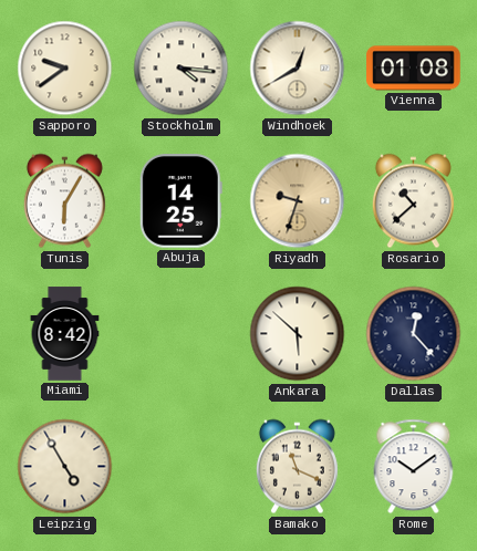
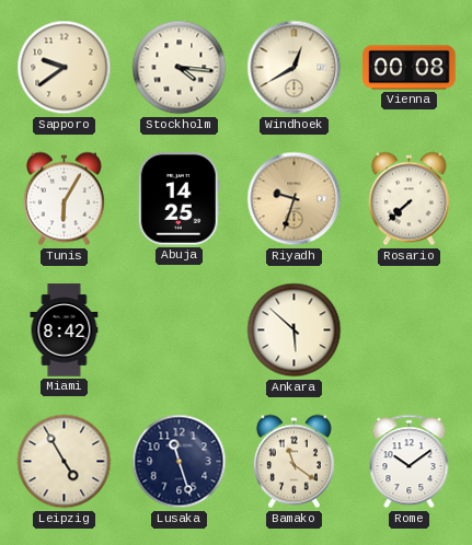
Vienna: 01:08 -> 00:08 (410, 68)
Rosario: 10:38 -> 7:38 (408, 199)
Dallas: 12:23 -> none (414, 334)
Lusaka: none -> 11:27 (180, 462)
Bamako: 11:19 -> 11:21 (293, 462)
